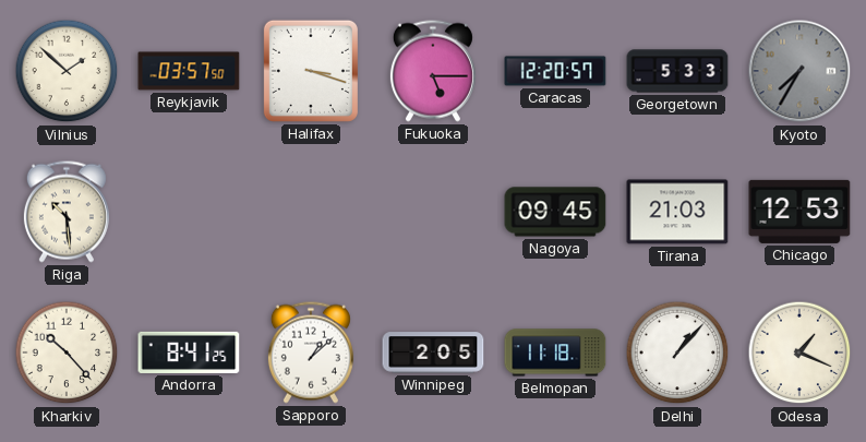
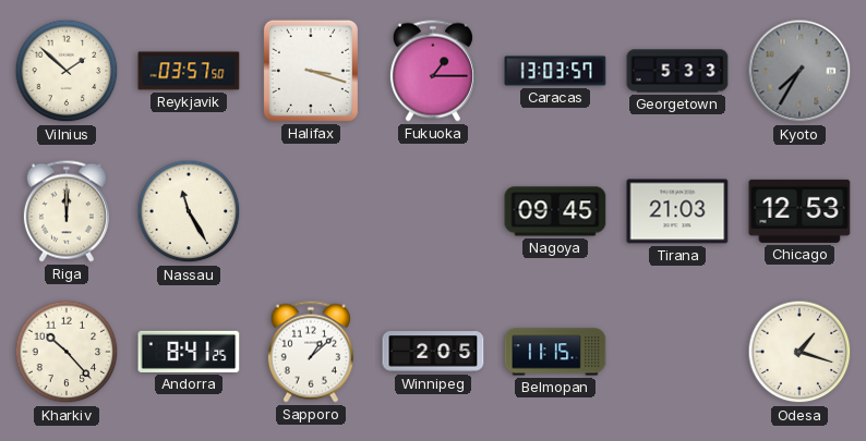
Fukuoka: 5:15 -> 1:15 (433, 71)
Caracas: 12:20 -> 13:03 (555, 71)
Riga: 10:29 -> 12:00 (67, 211)
Nassau: none -> 11:25 (189, 211)
Belmopan: 11:18 -> 11:15 (555, 352)
Delhi: 1:07 -> none (677, 353)
Odesa: 1:19 -> 1:18 (799, 352)
